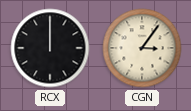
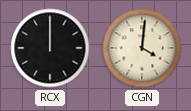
CGN: 3:06 -> 4:01 (142, 48)
